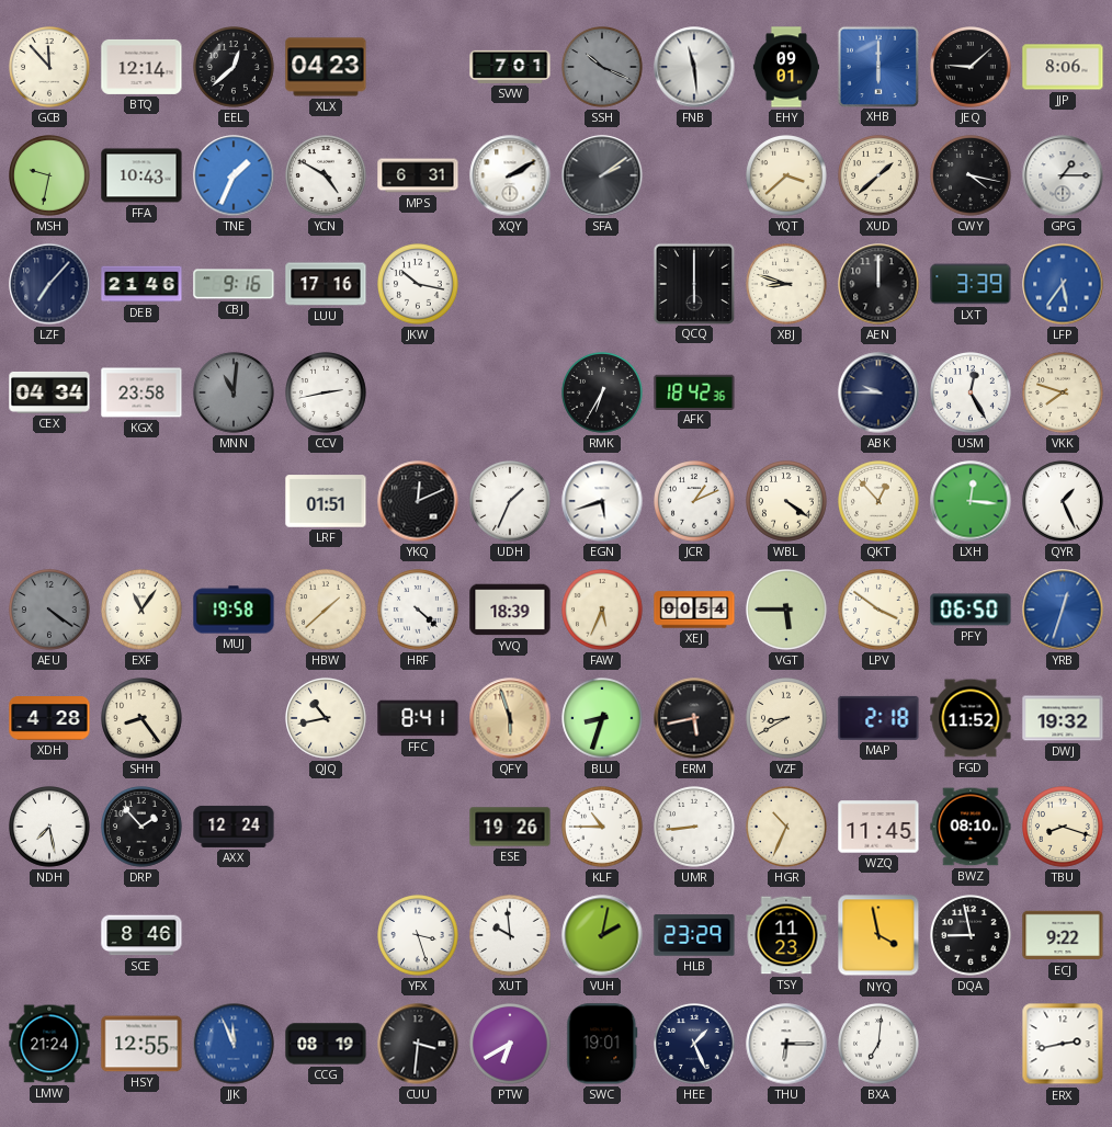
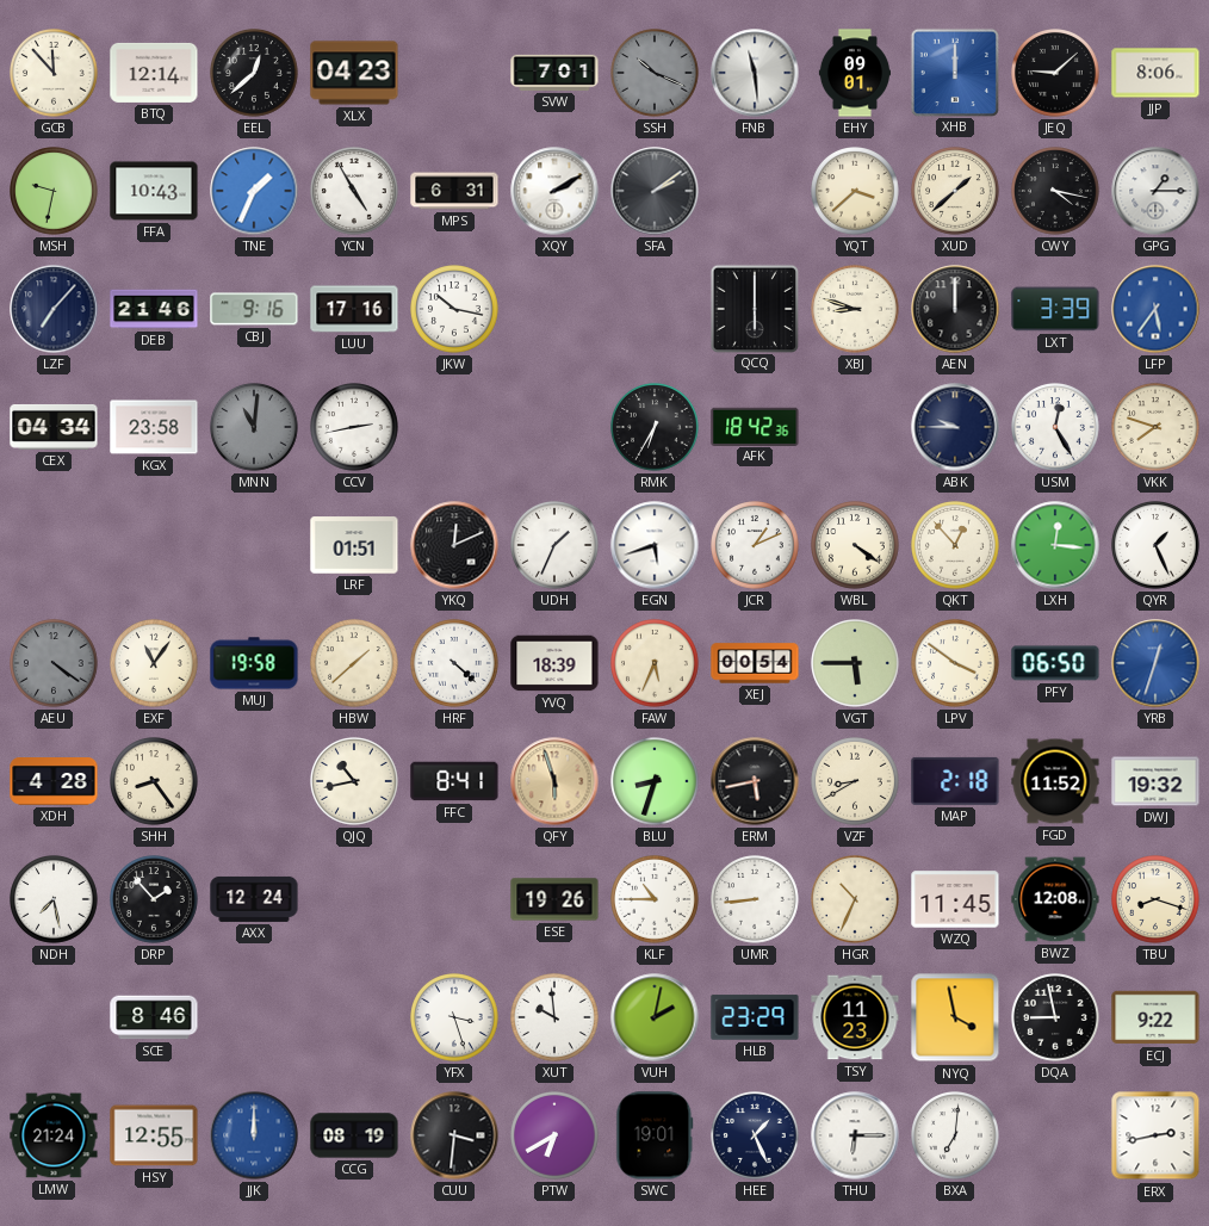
XHB: 6:00 -> 12:00 (954, 72)
YCN: 4:50 -> 4:55 (355, 192)
BWZ: 08:10 -> 12:08 (1055, 899)
JJK: 11:56 -> 12:00 (254, 1135)
